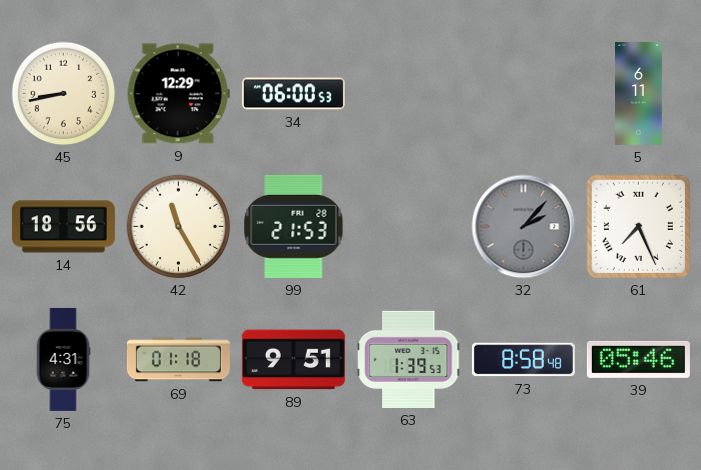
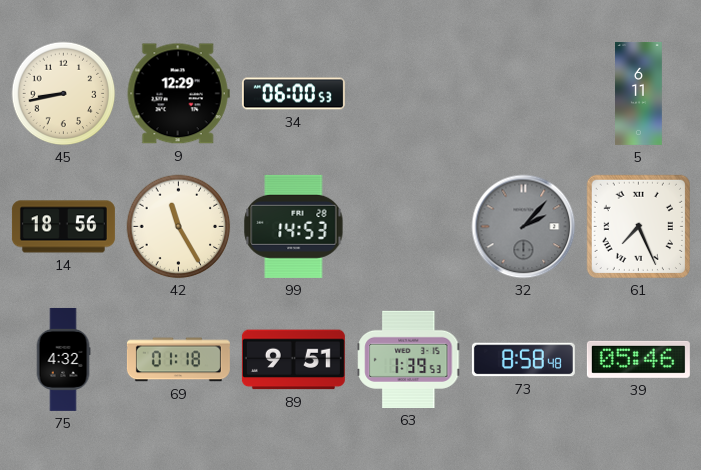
99: 21:53 -> 14:53 (294, 226)
75: 4:31 -> 4:32 (63, 359)
